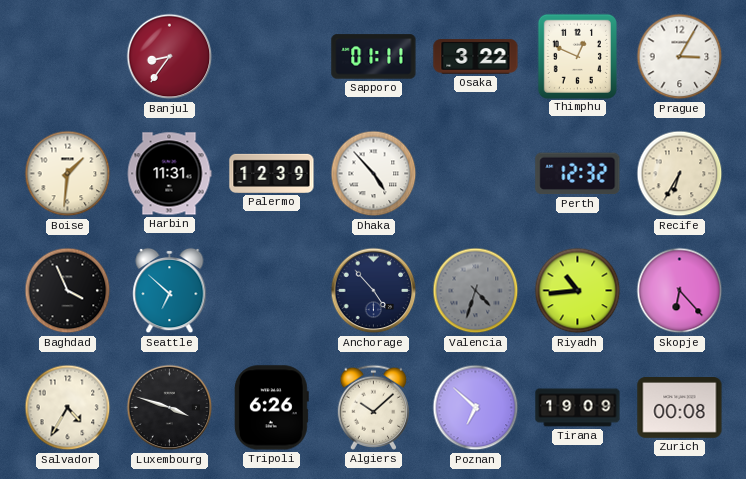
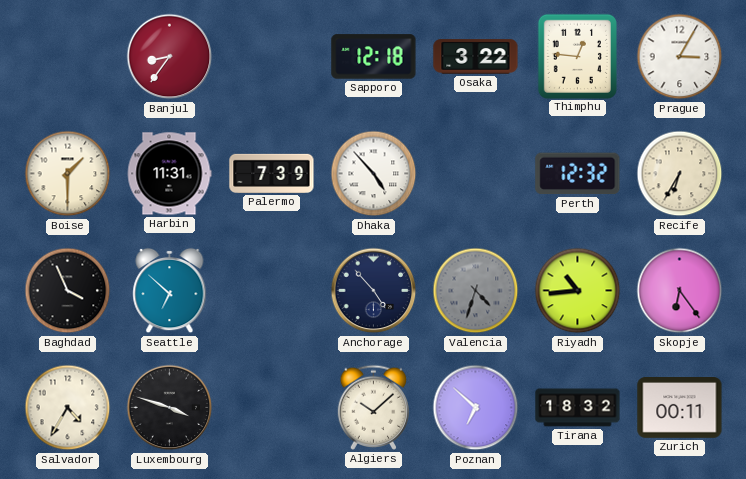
Sapporo: 01:11 -> 12:18 (374, 57)
Thimphu: 12:49 -> 12:46 (577, 56)
Boise: 1:31 -> 1:30 (68, 174)
Palermo: 12:39 -> 7:39 (272, 173)
Skopje: 6:23 -> 6:24 (680, 291)
Tripoli: 6:26 -> none (271, 408)
Tirana: 19:09 -> 18:32 (578, 408)
Zurich: 00:08 -> 00:11 (680, 408)
